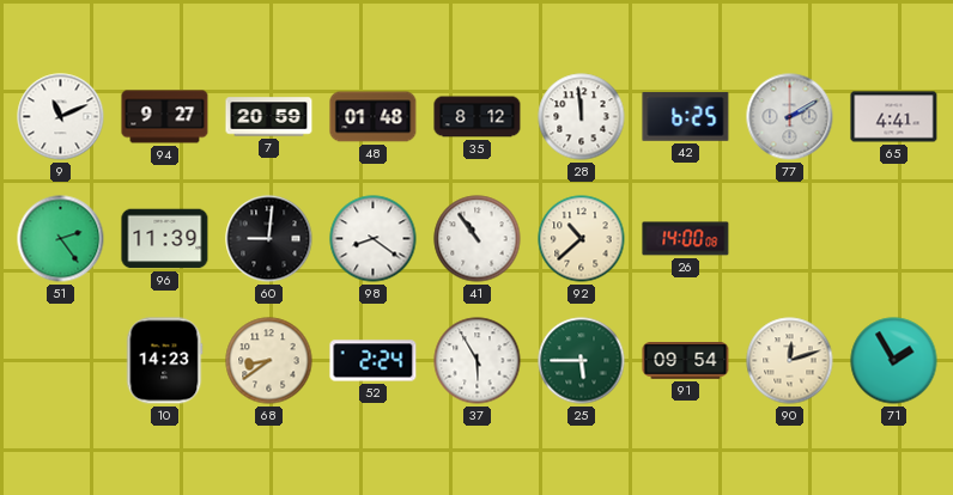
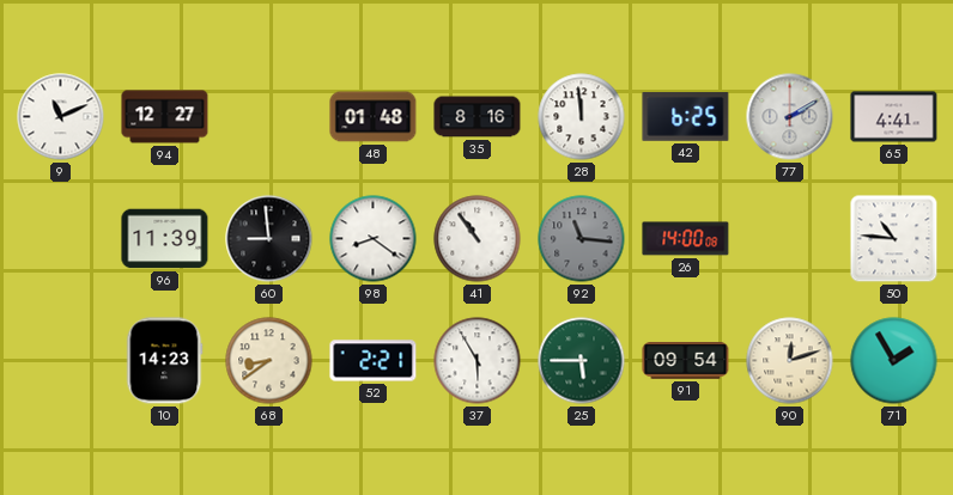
94: 9:27 -> 12:27 (165, 117)
7: 20:59 -> none (269, 117)
35: 8:12 -> 8:16 (478, 117)
51: 2:24 -> none (61, 239)
60: 9:01 -> 8:59 (269, 239)
92: 10:38 -> 11:16 (582, 239)
92 dial: cream -> grey (582, 239)
50: none -> 10:46 (894, 239)
52: 2:24 -> 2:21 (374, 361)
